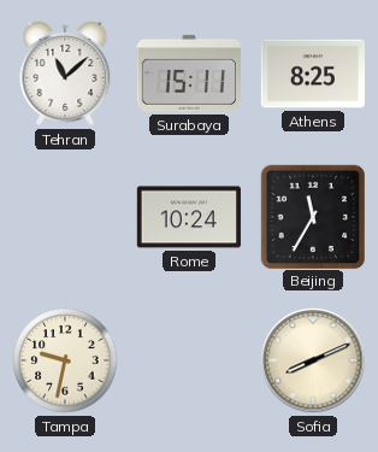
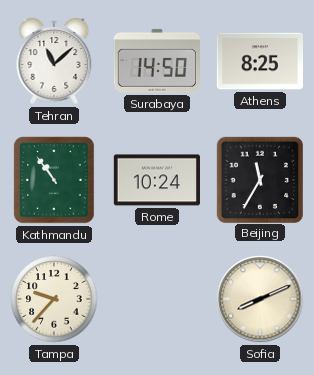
Surabaya: 15:11 -> 14:50 (156, 61)
Kathmandu: none -> 10:54 (54, 180)
Tampa: 9:32 -> 9:37 (54, 299)
